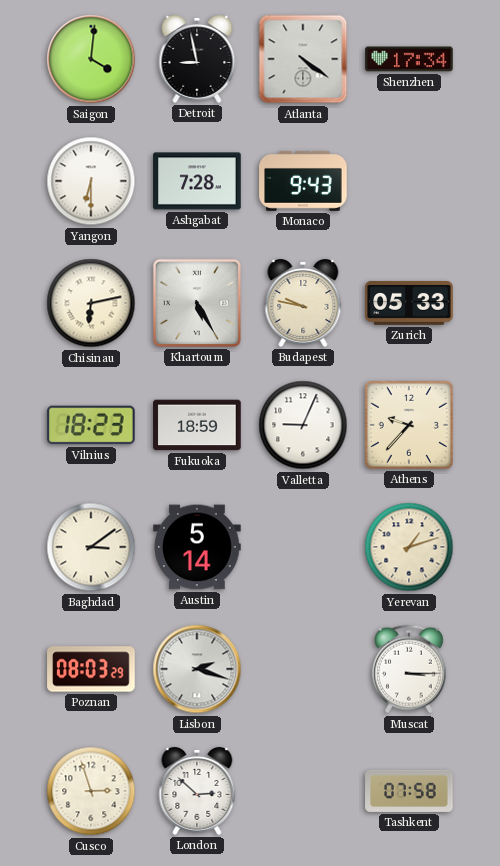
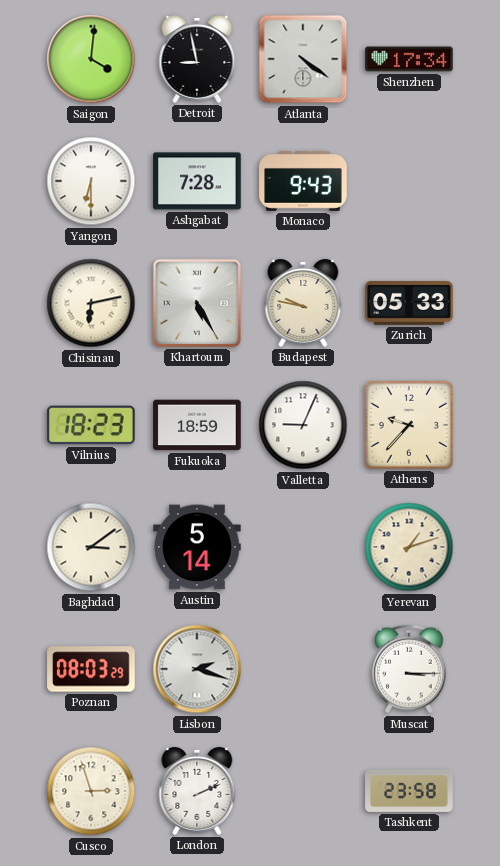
London: 2:52 -> 2:11 (197, 791)
Tashkent: 07:58 -> 23:58 (409, 791)
